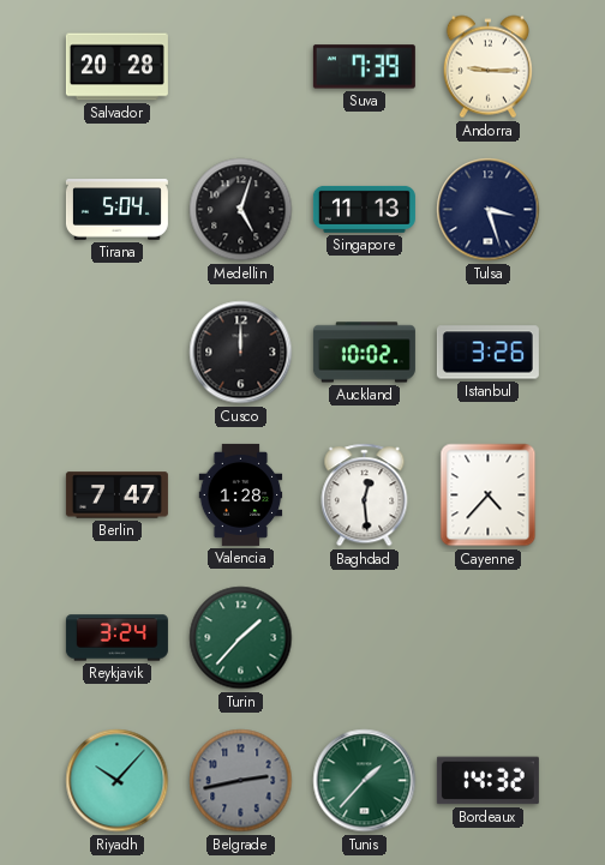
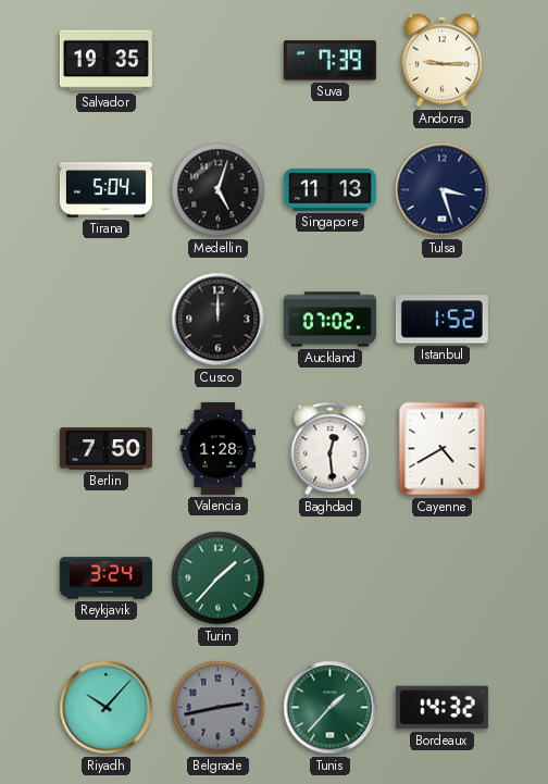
Salvador: 20:28 -> 19:35 (105, 61)
Auckland: 10:02 -> 07:02 (329, 320)
Istanbul: 3:26 -> 1:52 (441, 320)
Berlin: 7:47 -> 7:50 (105, 449)
Cayenne: 4:37 -> 4:40 (443, 449)
